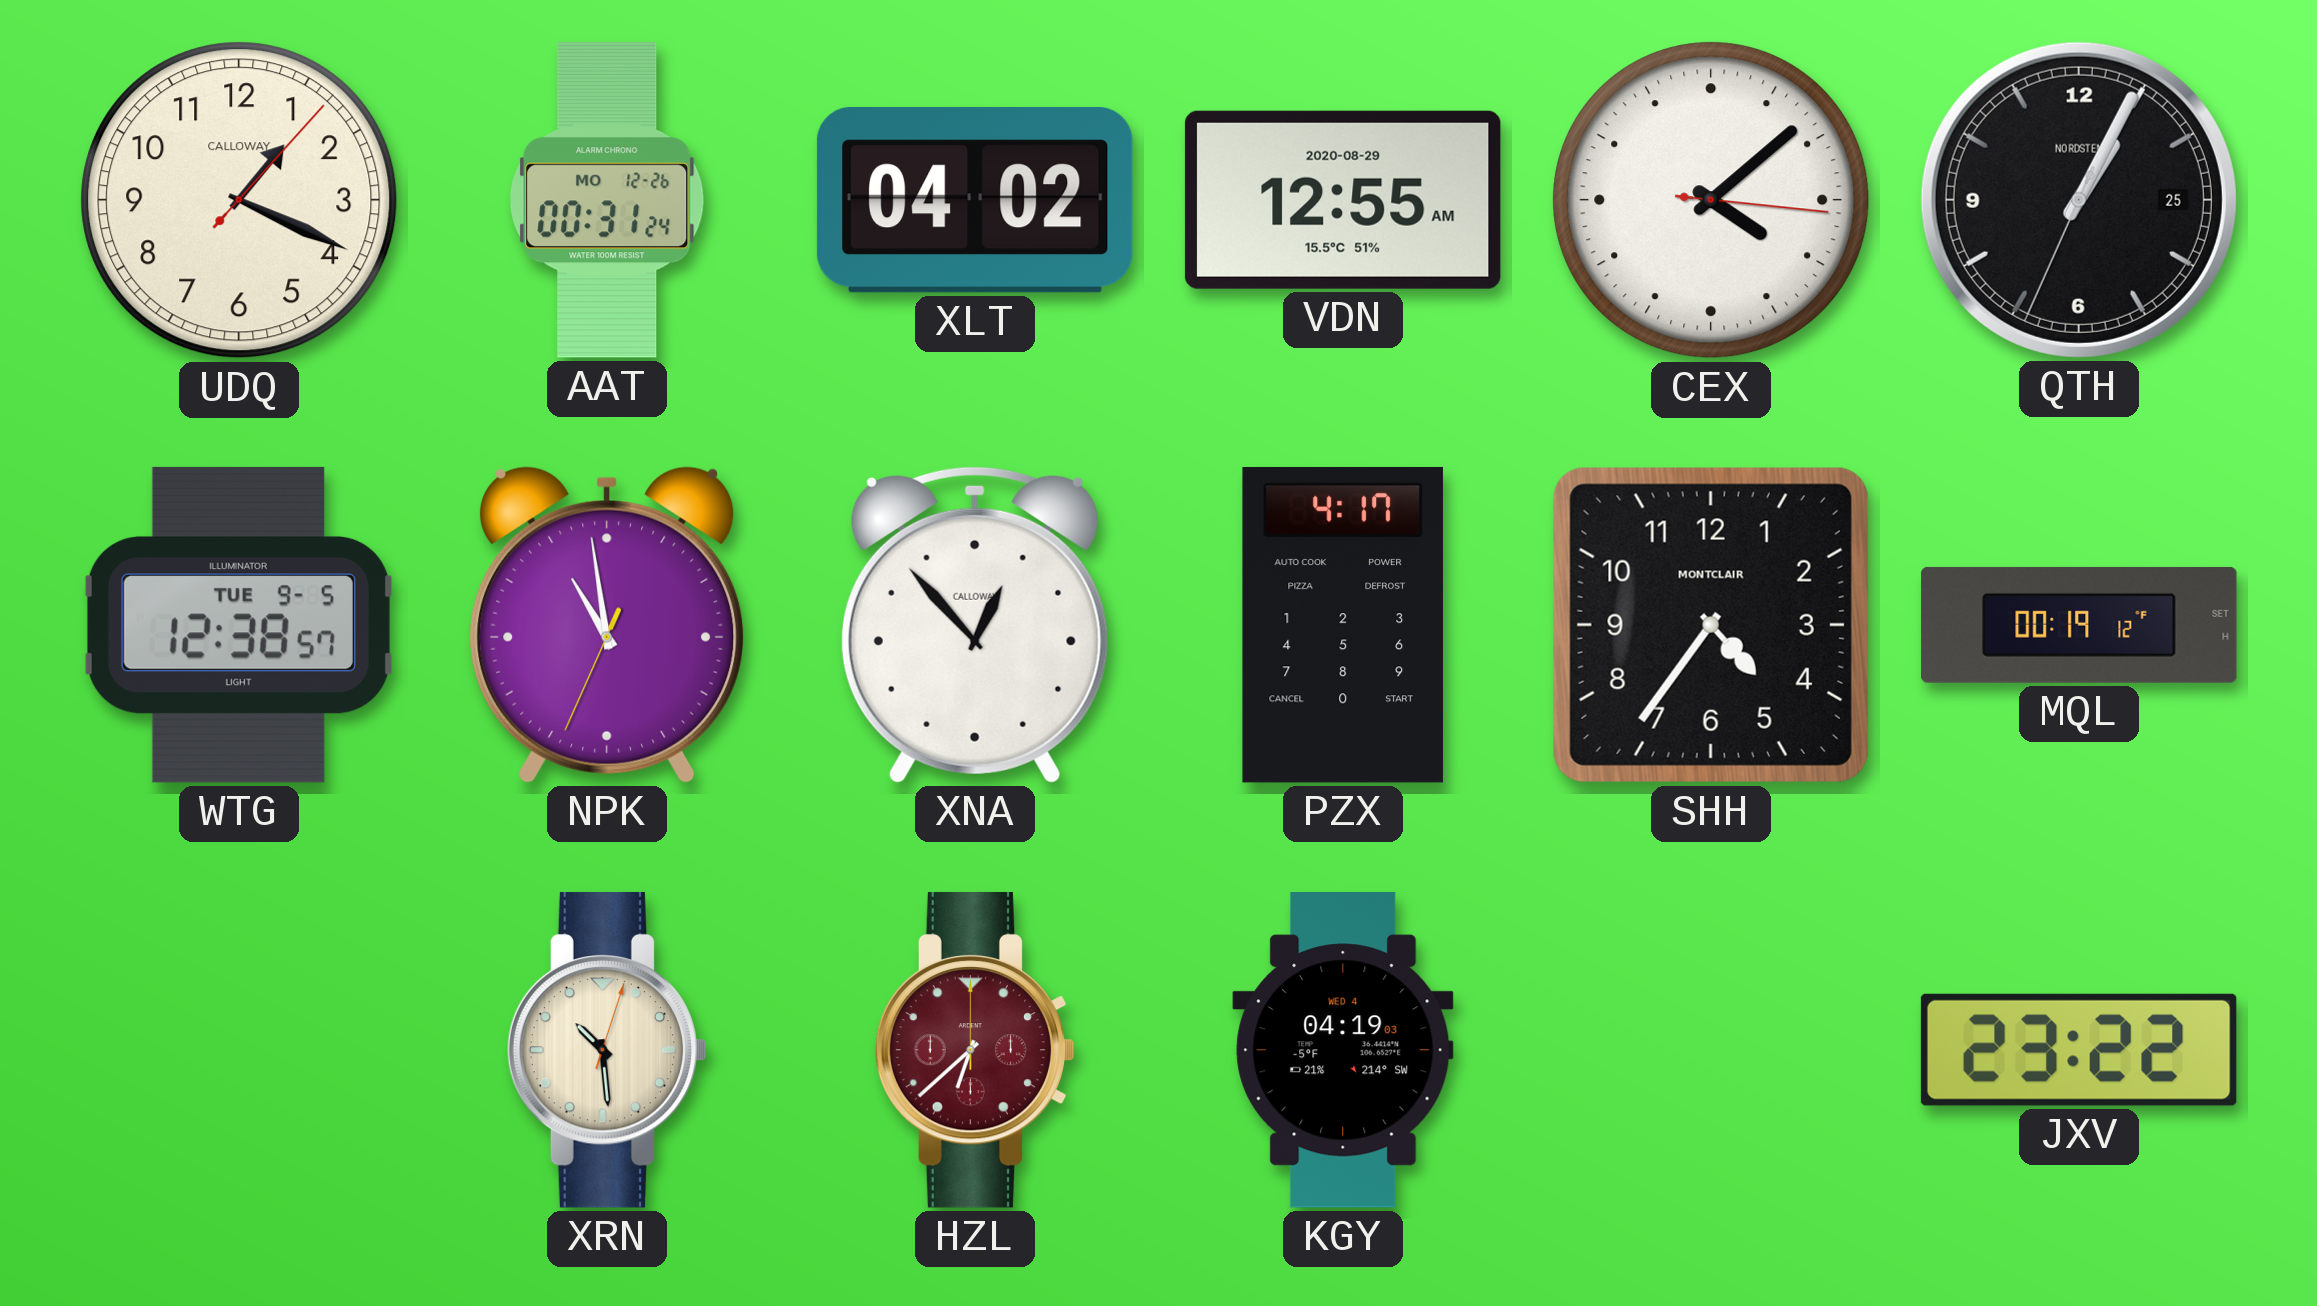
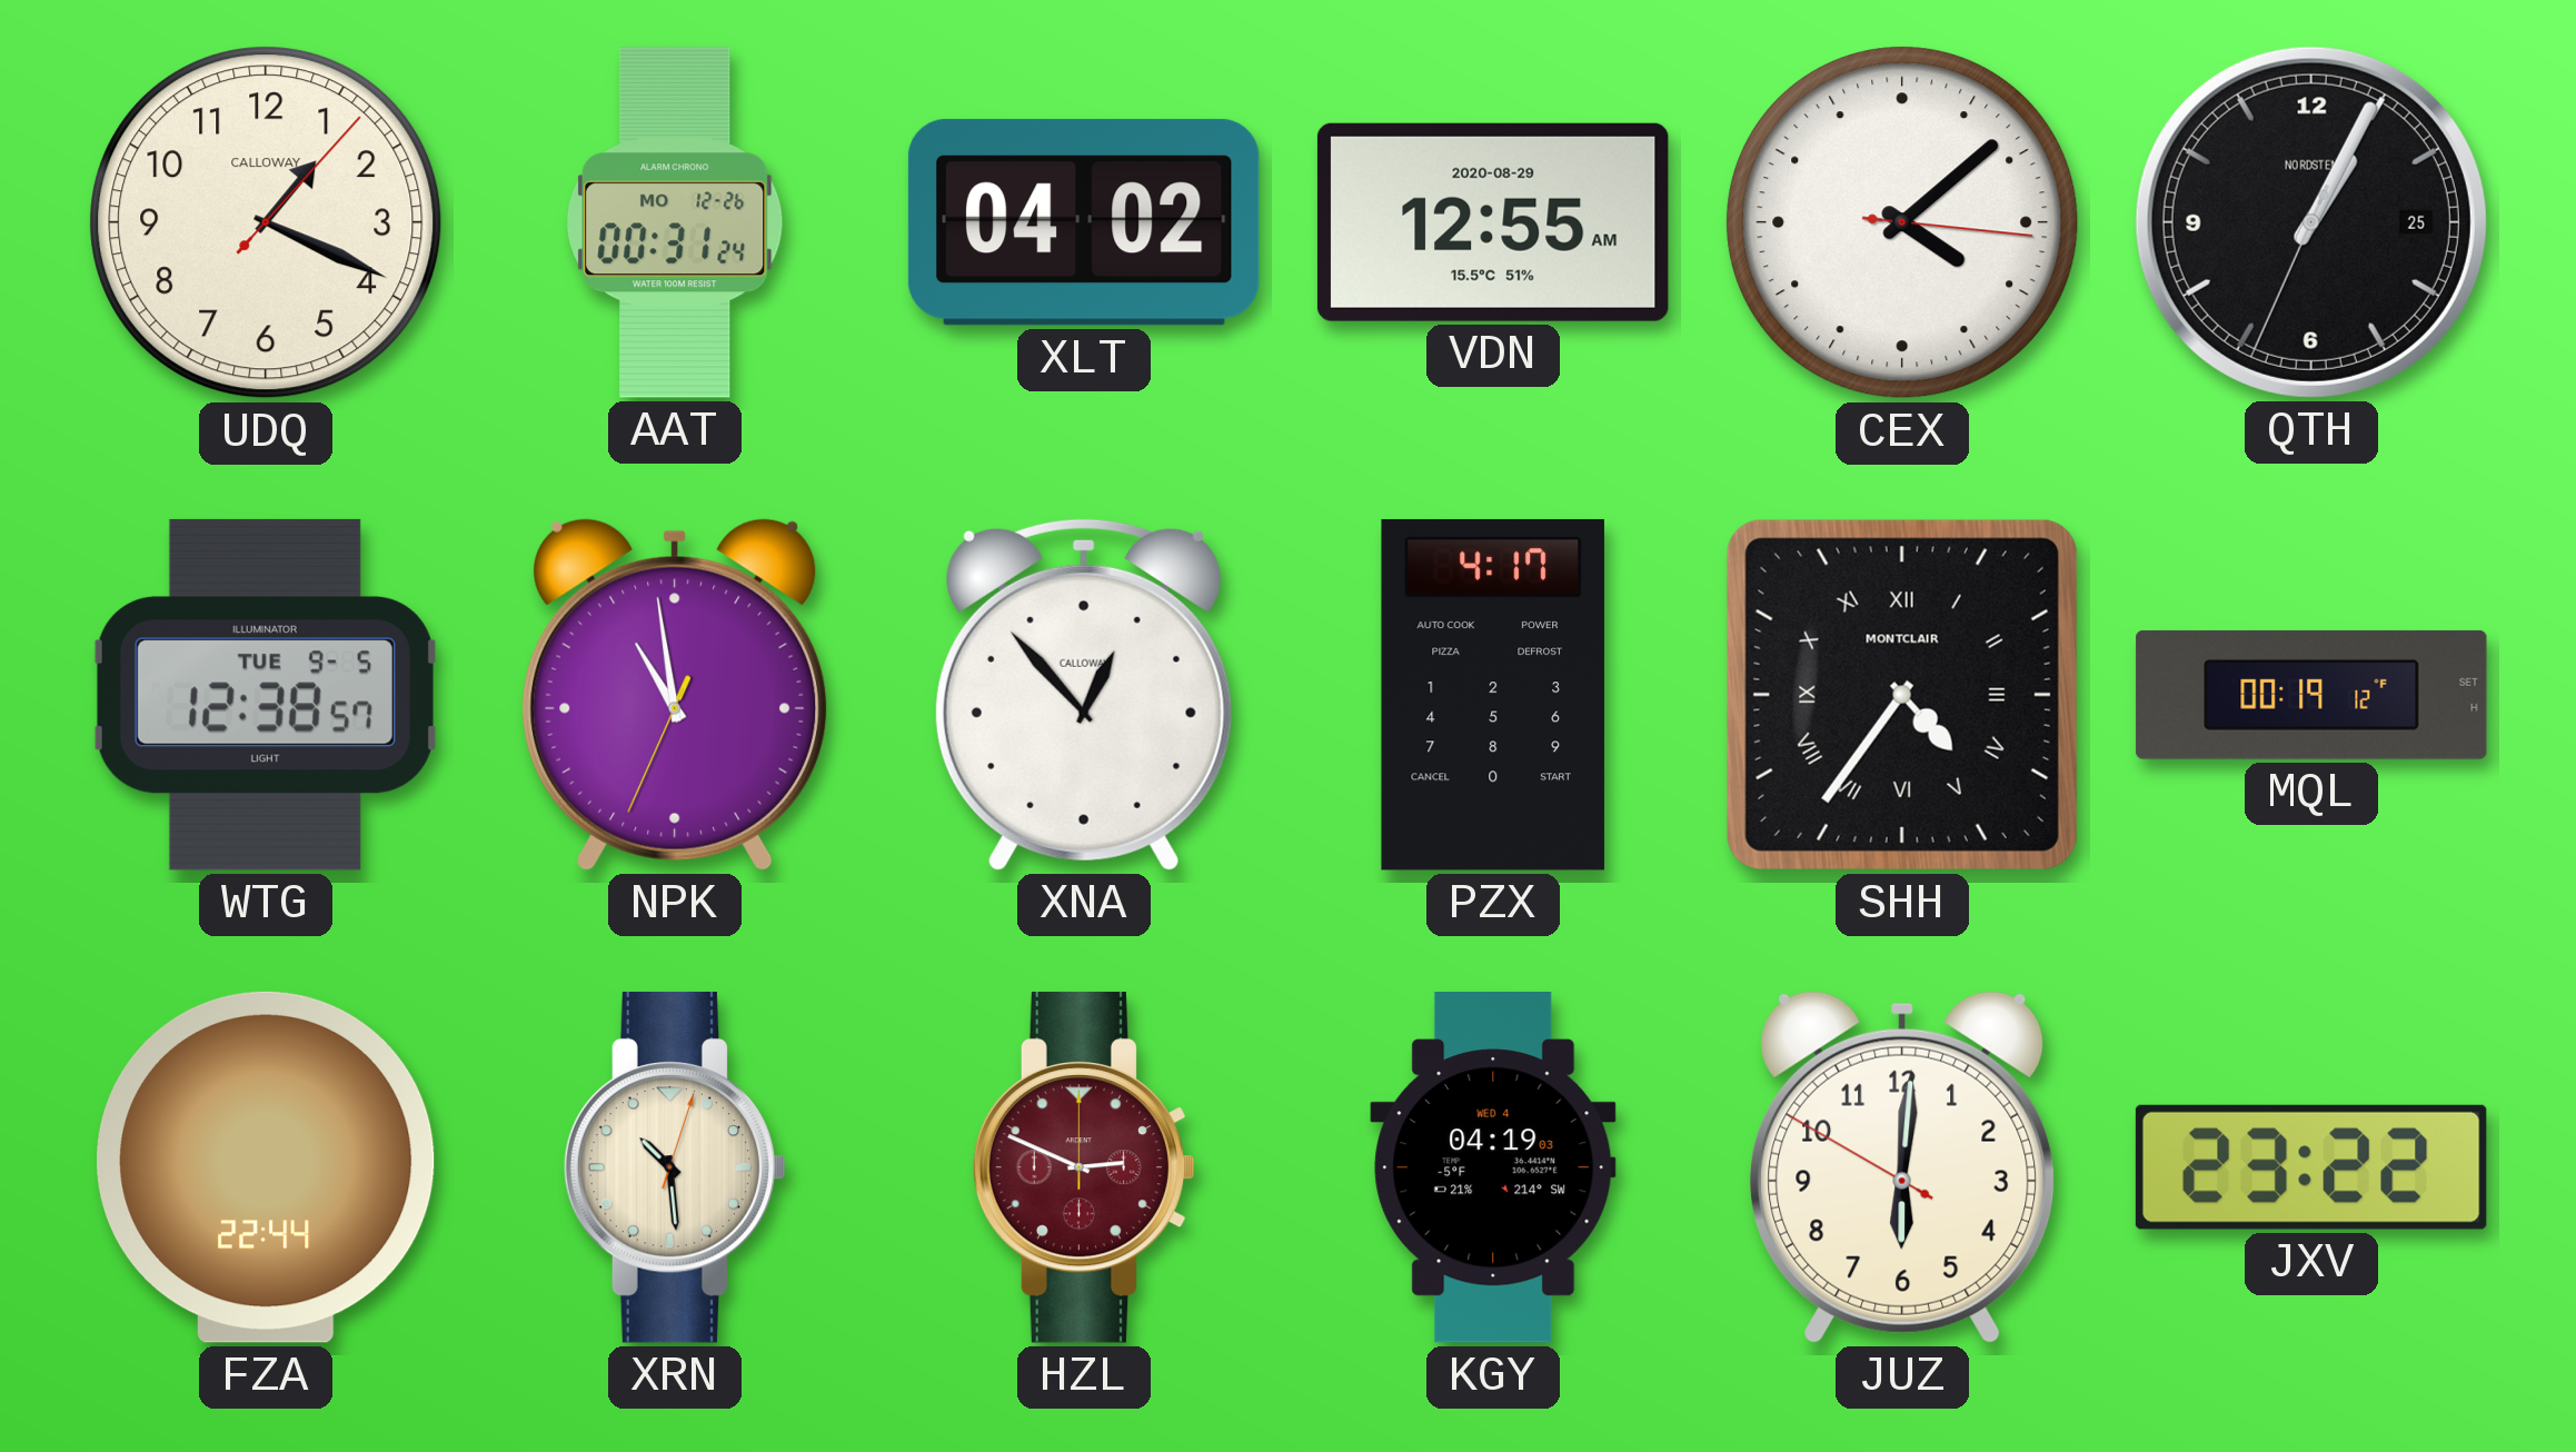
SHH numerals: Arabic -> Roman (1902, 695)
FZA: none -> 22:44 (266, 1167)
HZL: 6:38 -> 2:49 (1084, 1167)
JUZ: none -> 6:00 (1902, 1167)
